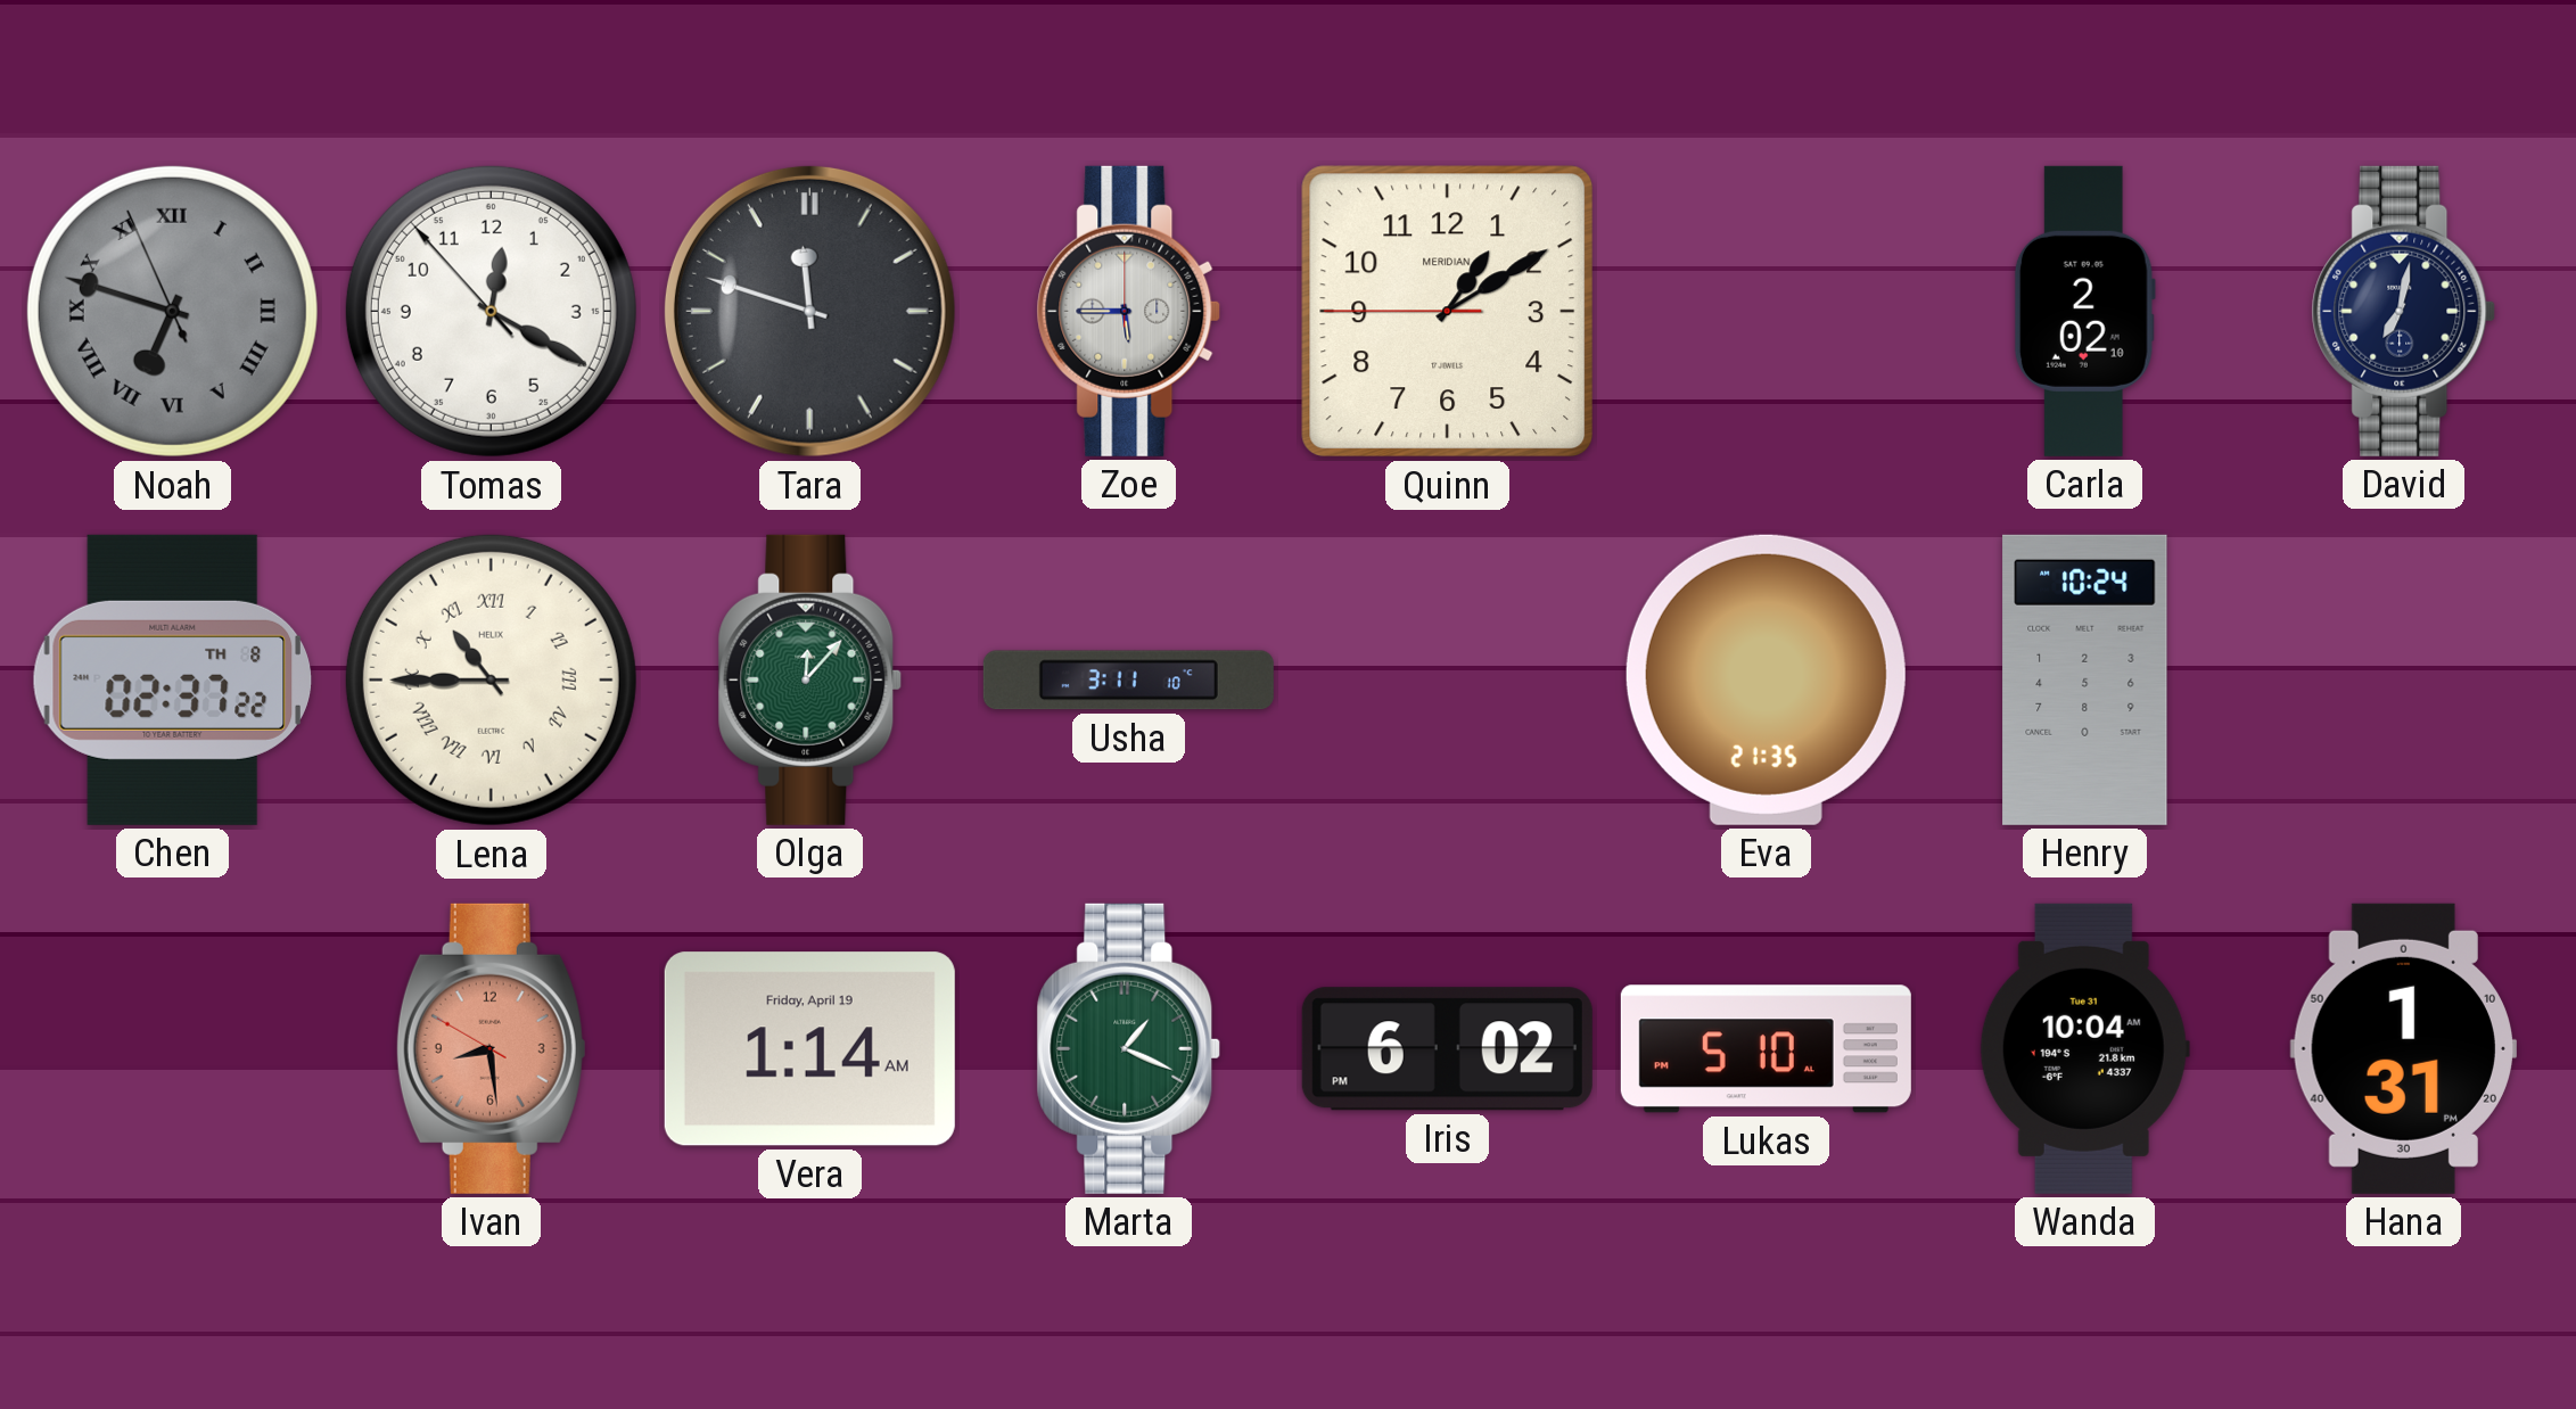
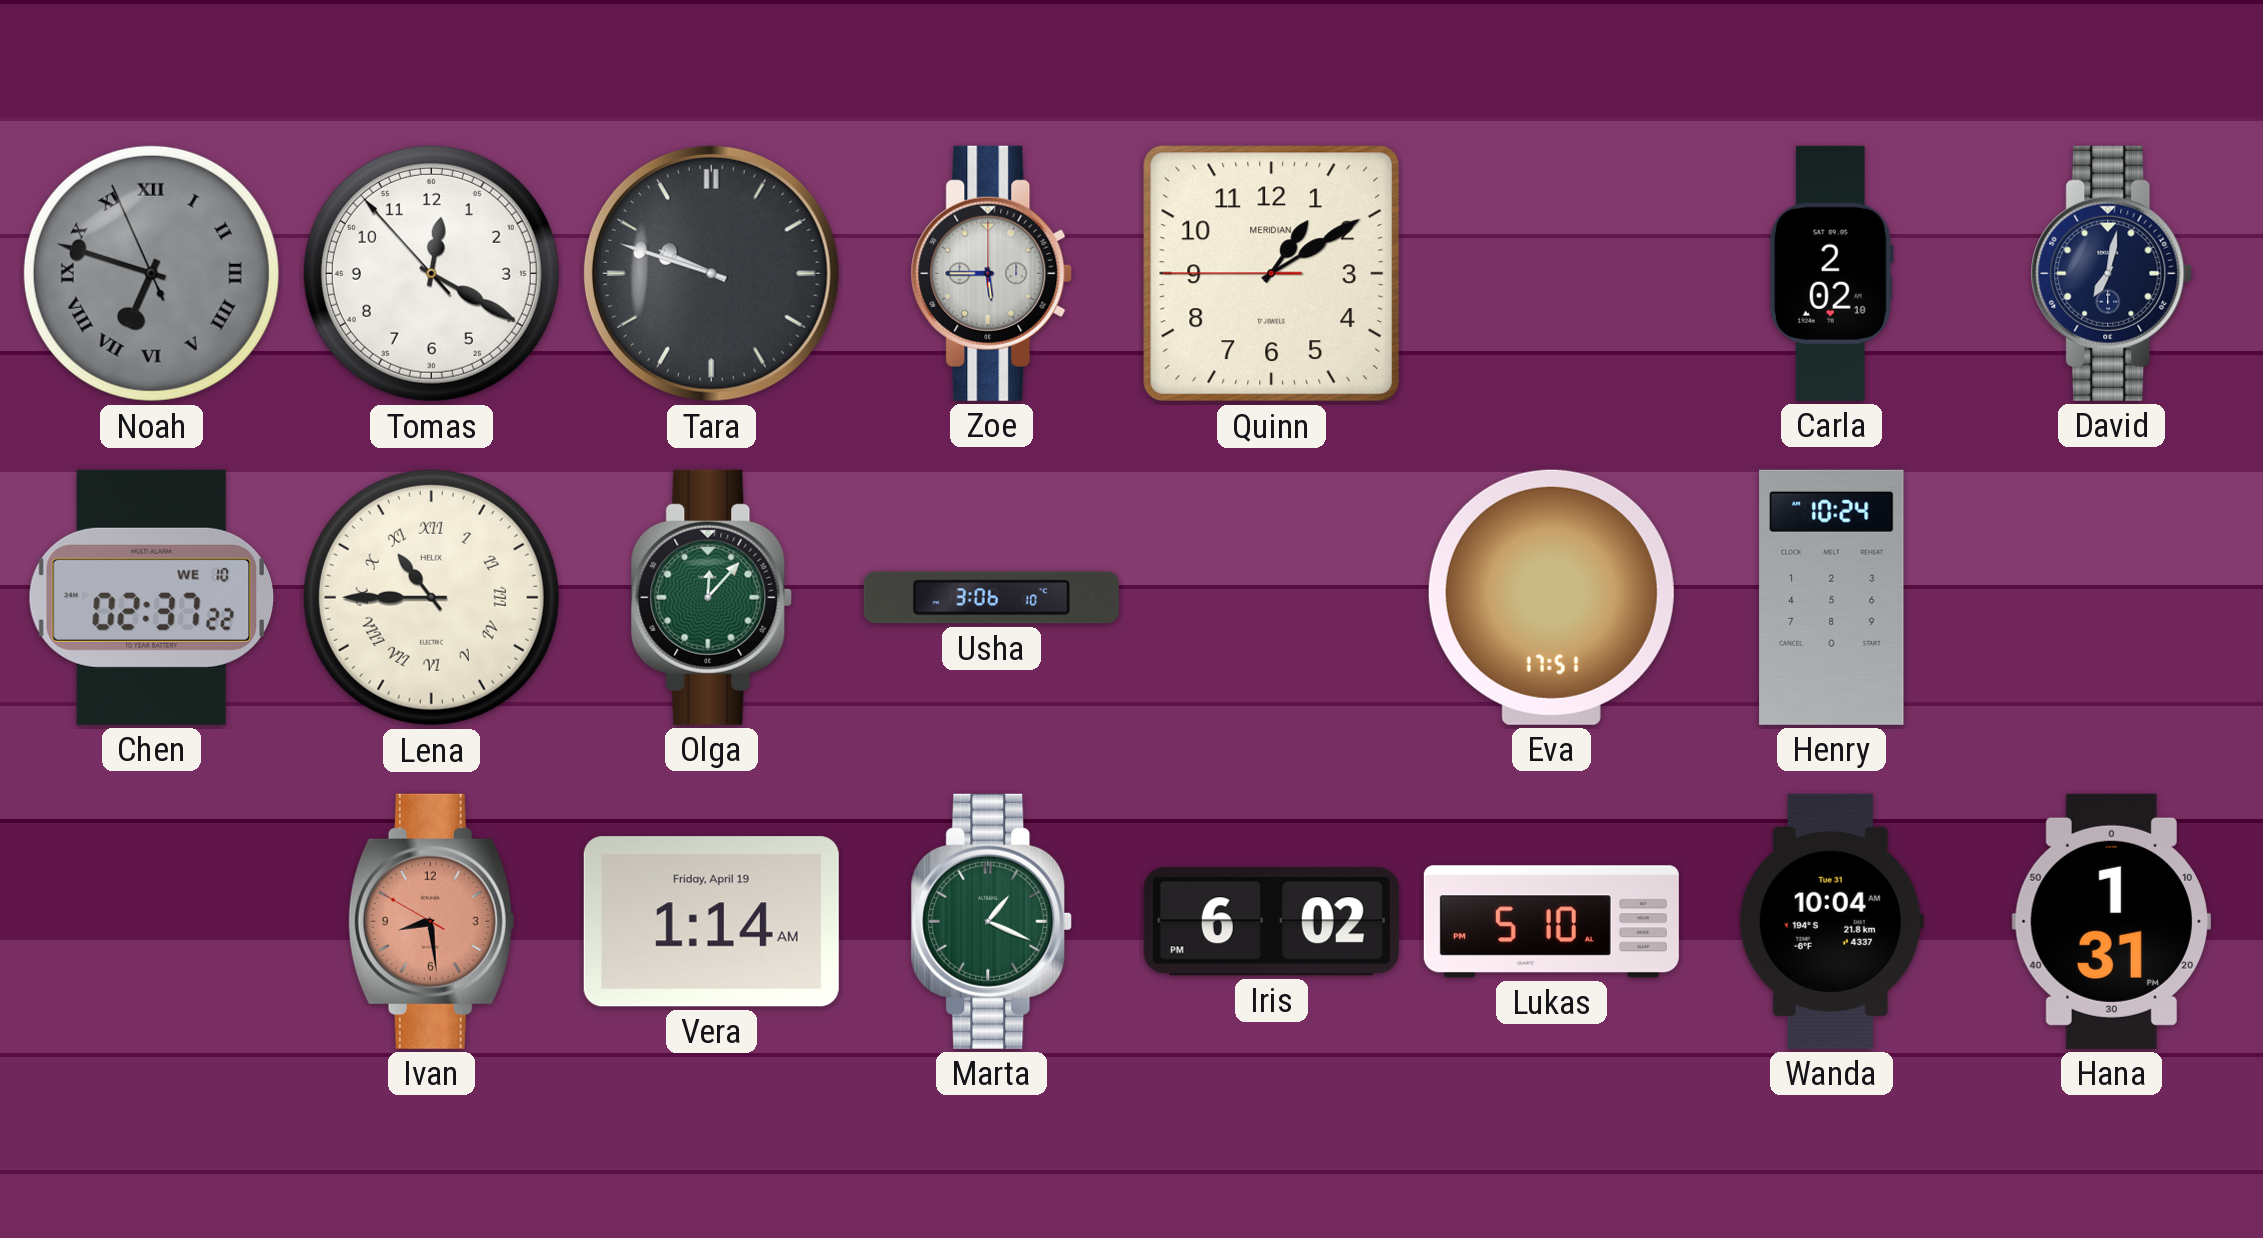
Tara: 11:48 -> 9:48 (711, 273)
Chen date: TH 8 -> WE 10 (151, 597)
Usha: 3:11 -> 3:06 (991, 598)
Eva: 21:35 -> 17:51 (1551, 597)
